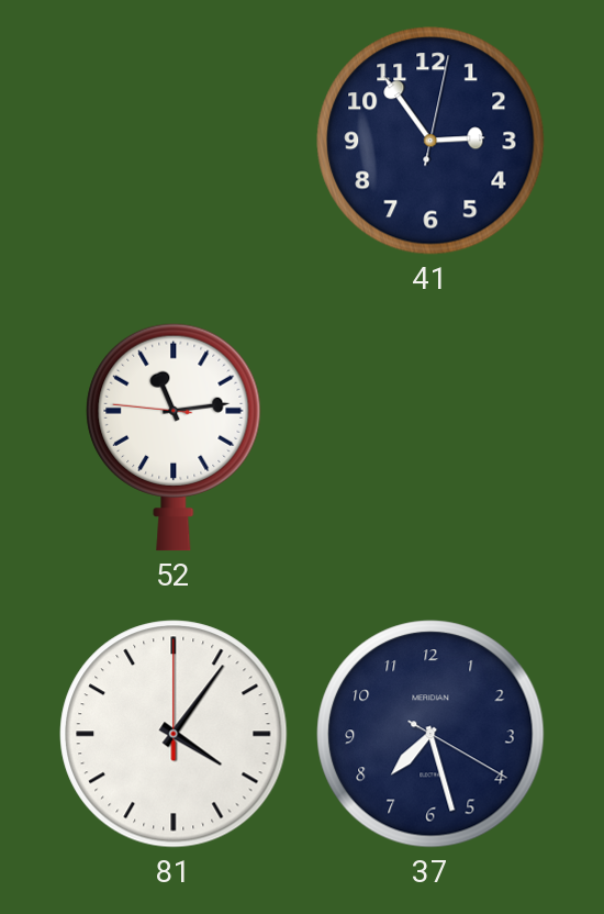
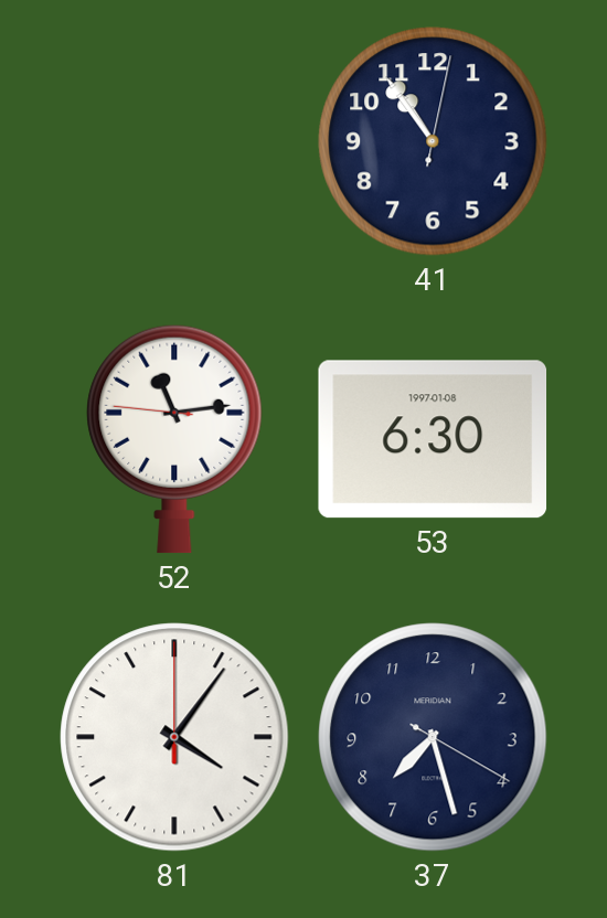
41: 2:54 -> 10:54 (433, 141)
53: none -> 6:30 (433, 439)
